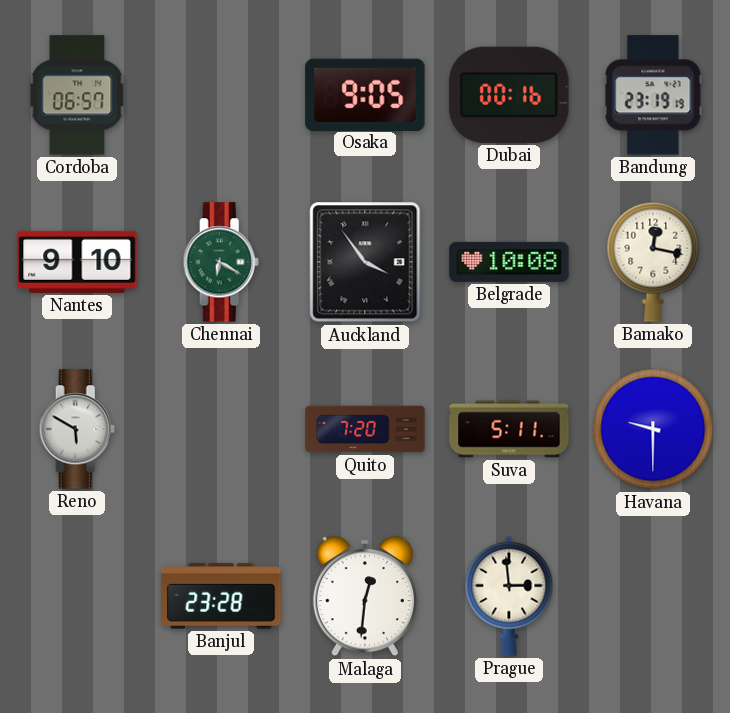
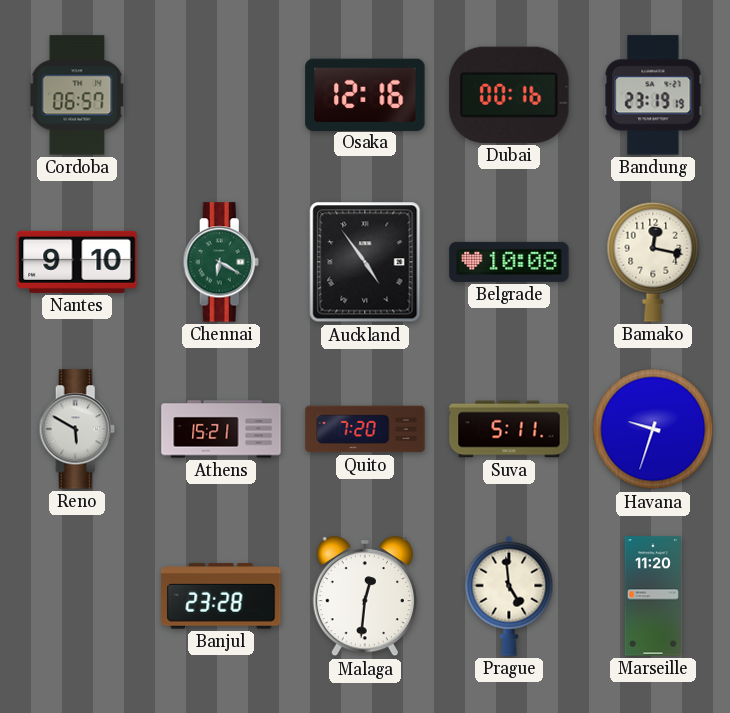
Osaka: 9:05 -> 12:16 (365, 94)
Auckland: 3:54 -> 4:54 (365, 262)
Athens: none -> 15:21 (221, 429)
Havana: 9:30 -> 9:33 (653, 429)
Prague: 2:59 -> 4:59 (509, 596)
Marseille: none -> 11:20 (652, 596)
